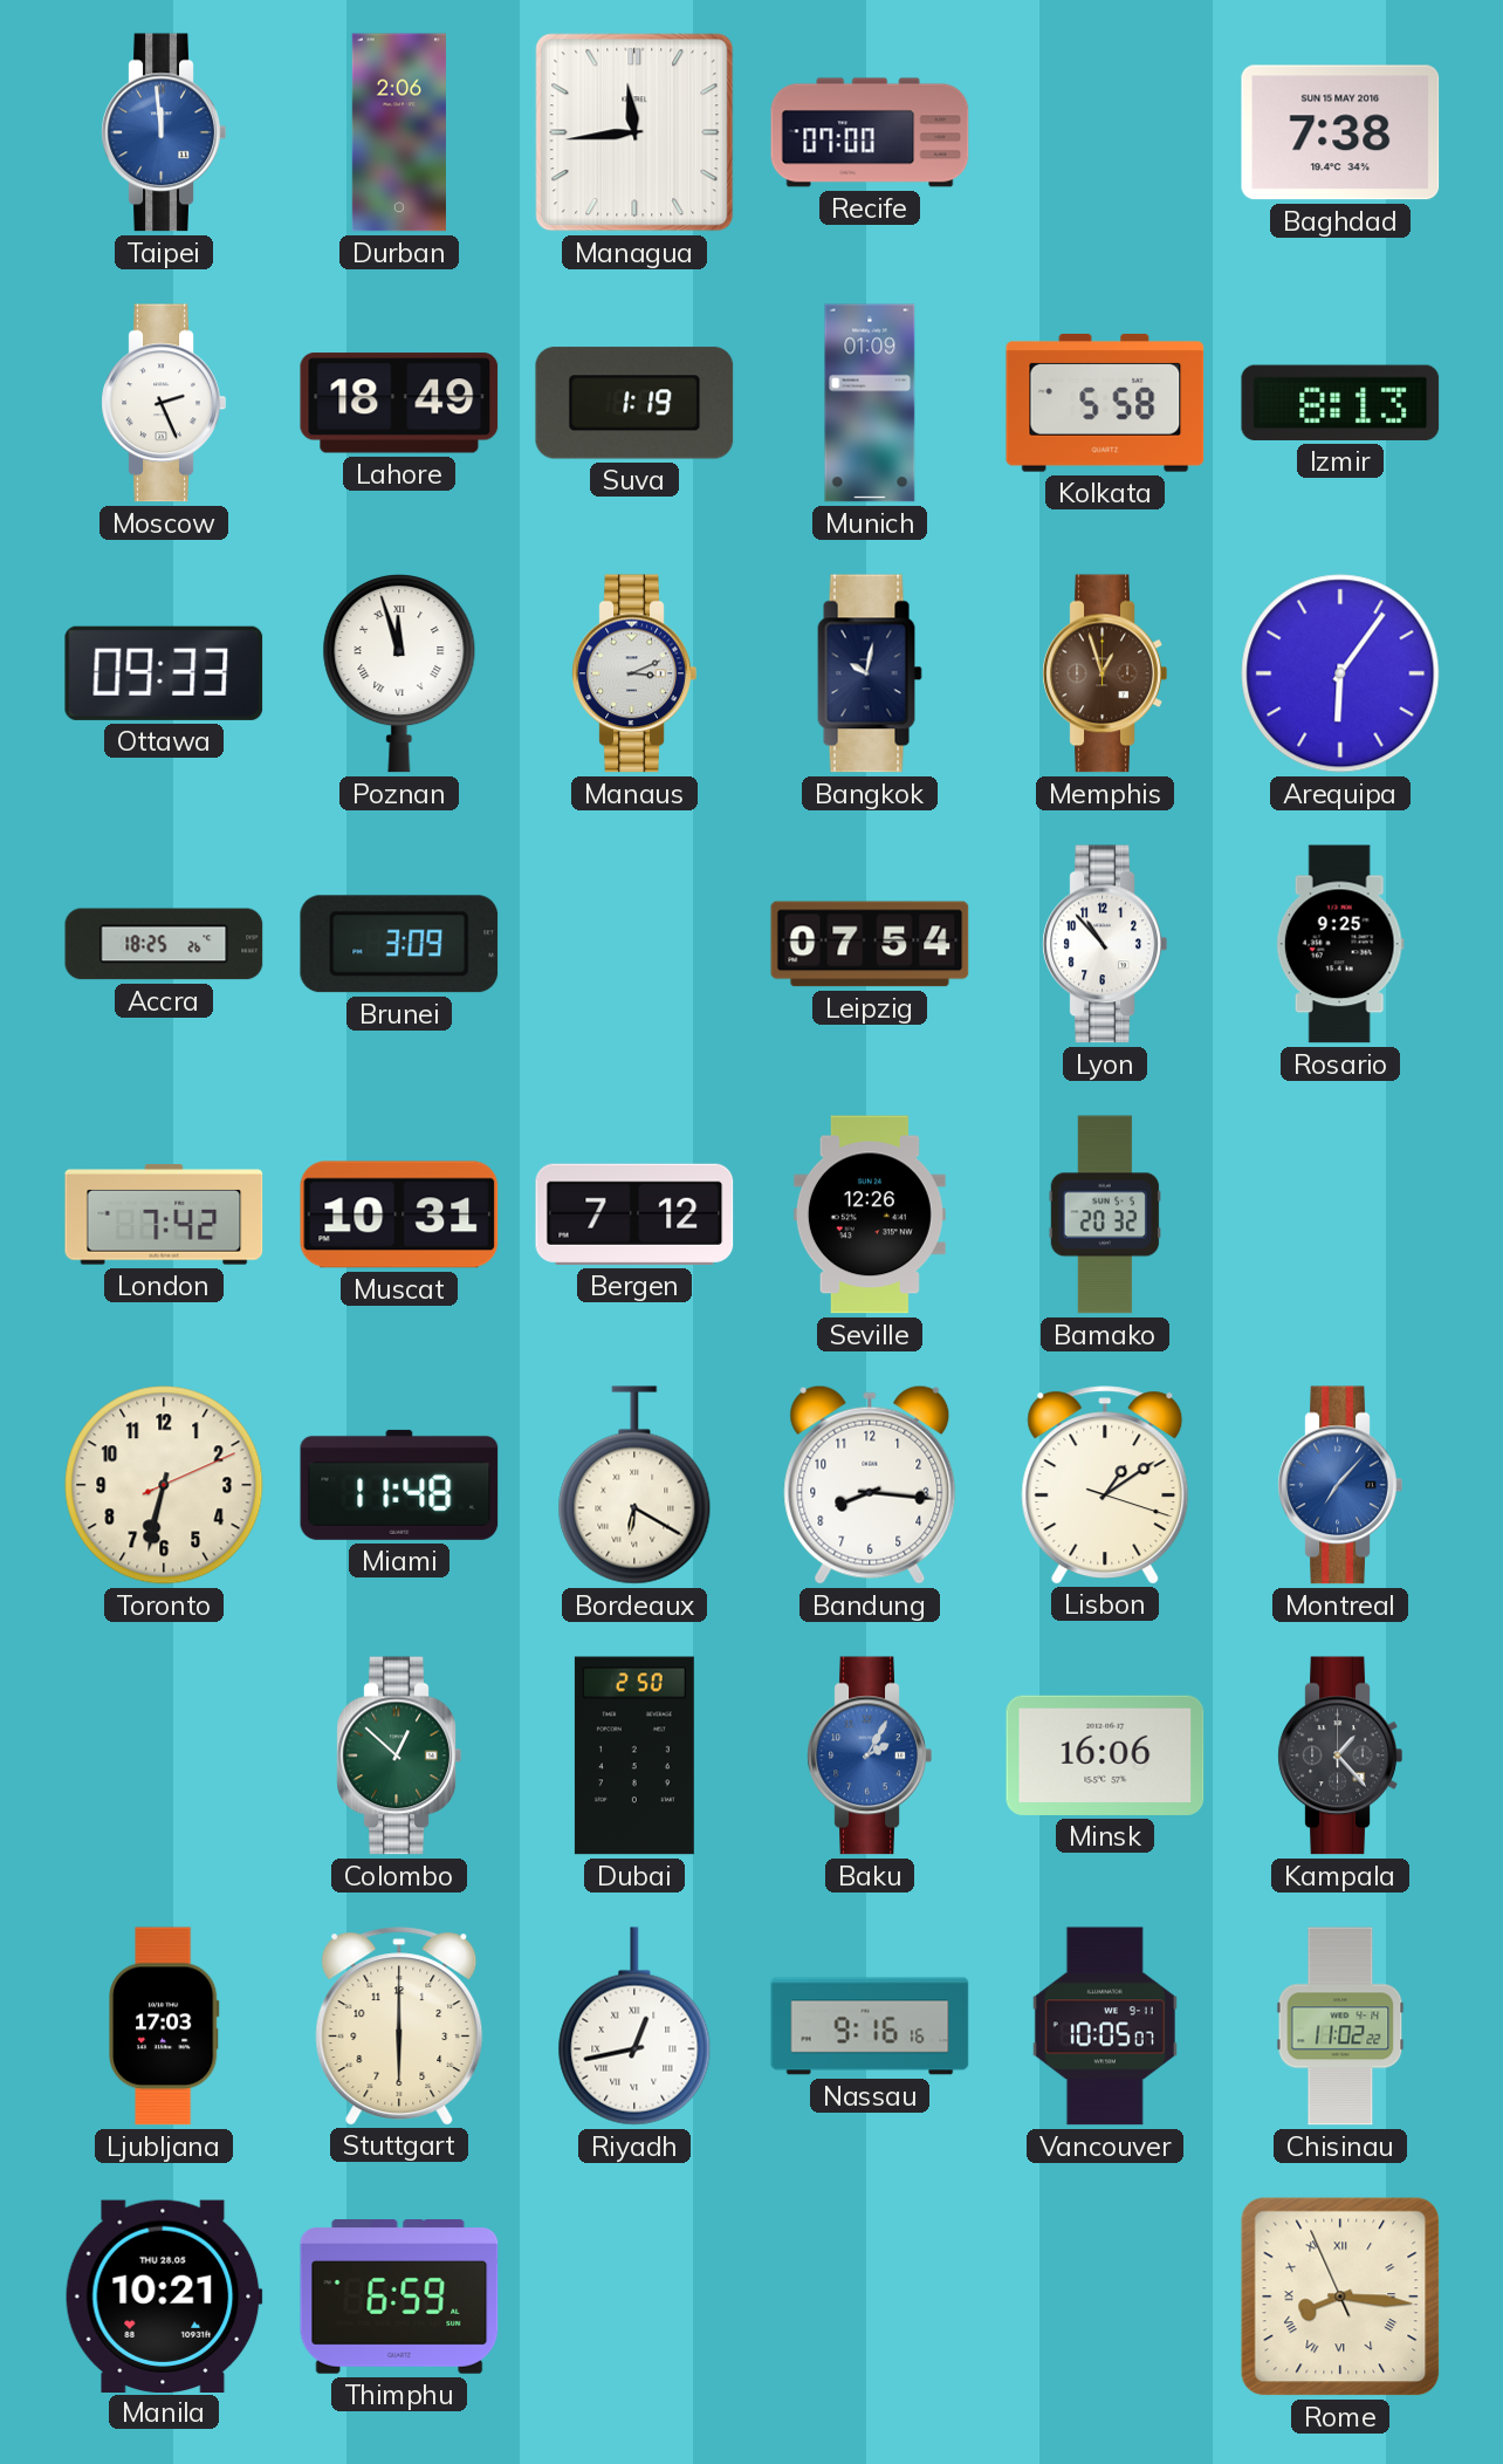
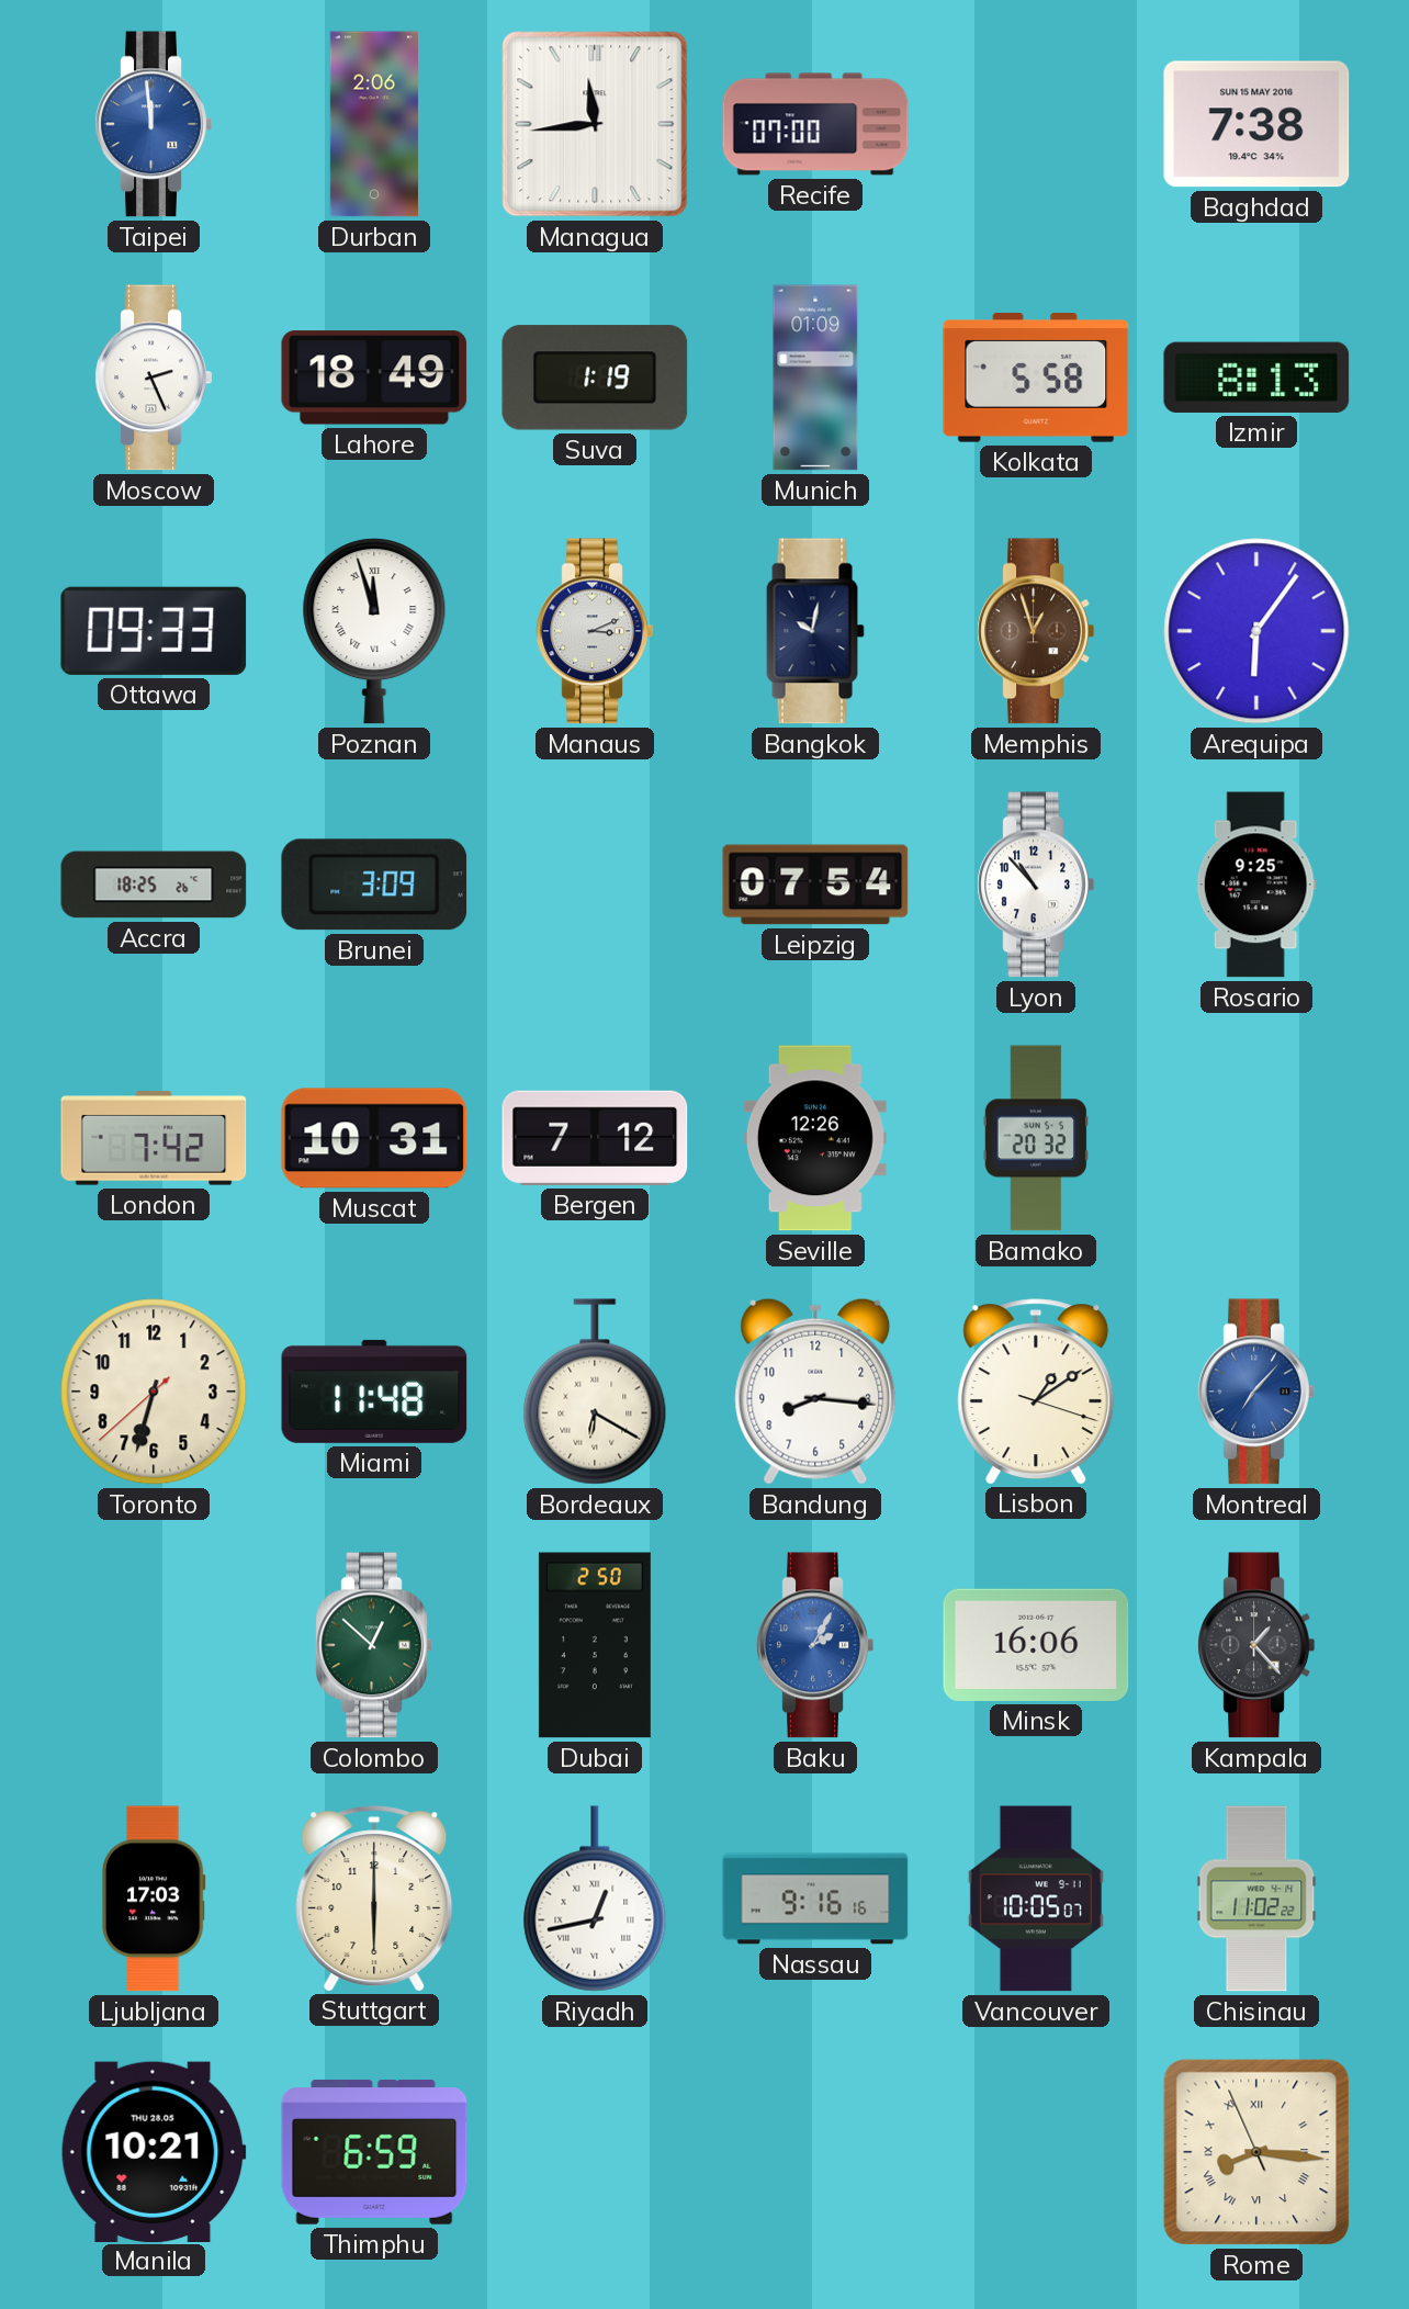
Toronto: 6:32:11 -> 6:32:38 (154, 1392)
